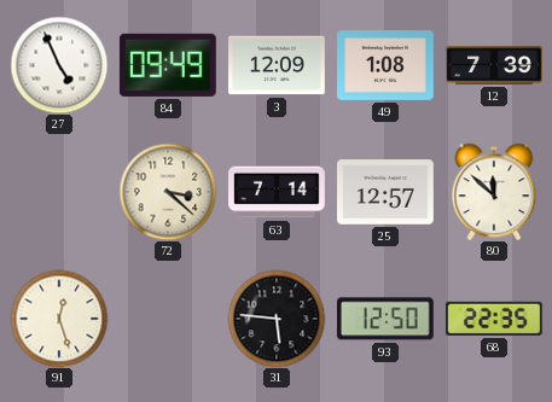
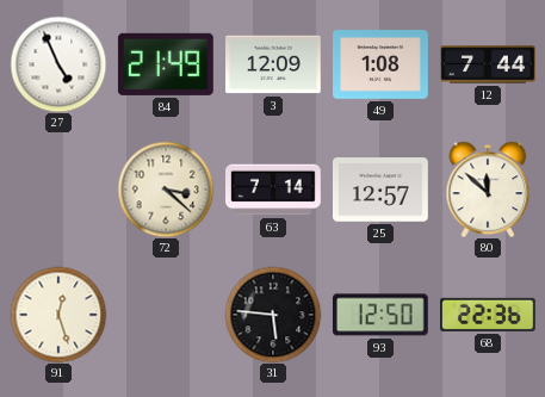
84: 09:49 -> 21:49 (166, 64)
12: 7:39 -> 7:44 (488, 64)
68: 22:35 -> 22:36 (489, 315)
